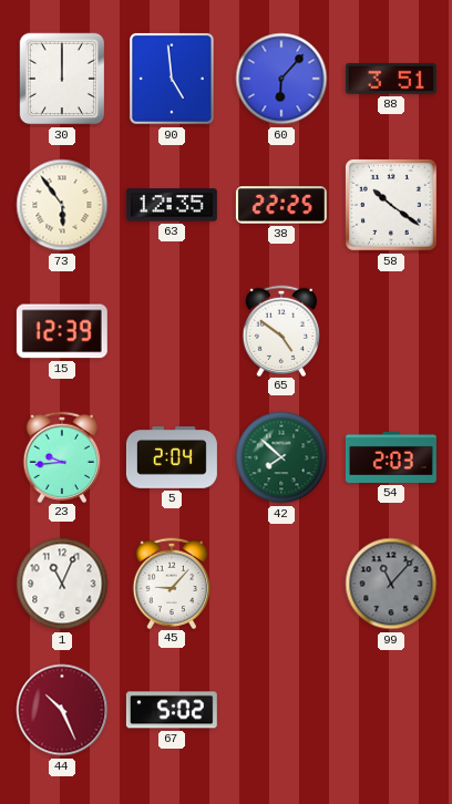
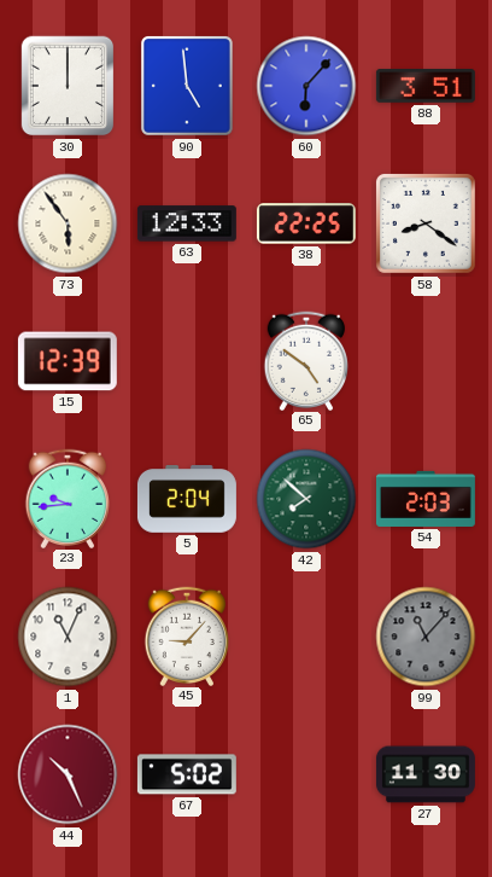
63: 12:35 -> 12:33 (187, 223)
58: 10:21 -> 8:21 (426, 223)
27: none -> 11:30 (426, 774)
